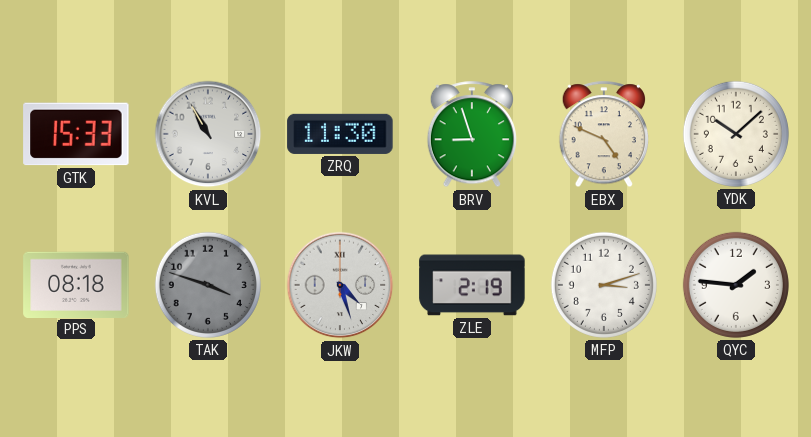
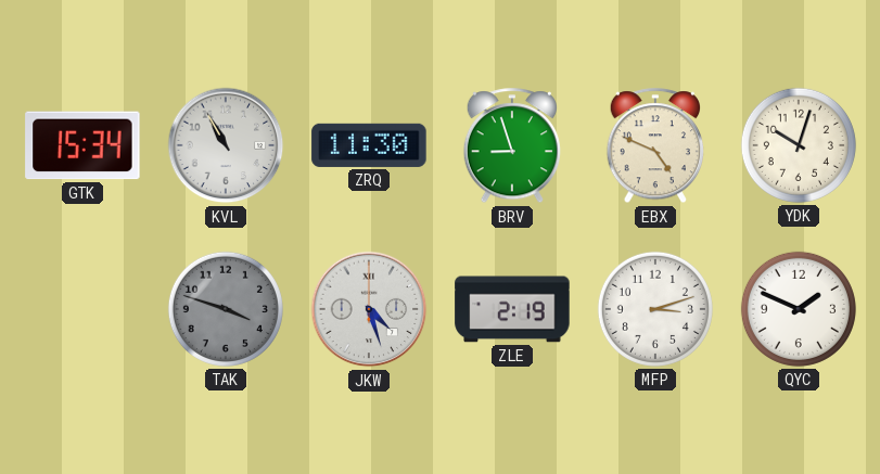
GTK: 15:33 -> 15:34 (82, 145)
YDK: 10:08 -> 10:03 (799, 145)
PPS: 08:18 -> none (76, 284)
QYC: 1:46 -> 1:49 (799, 309)
